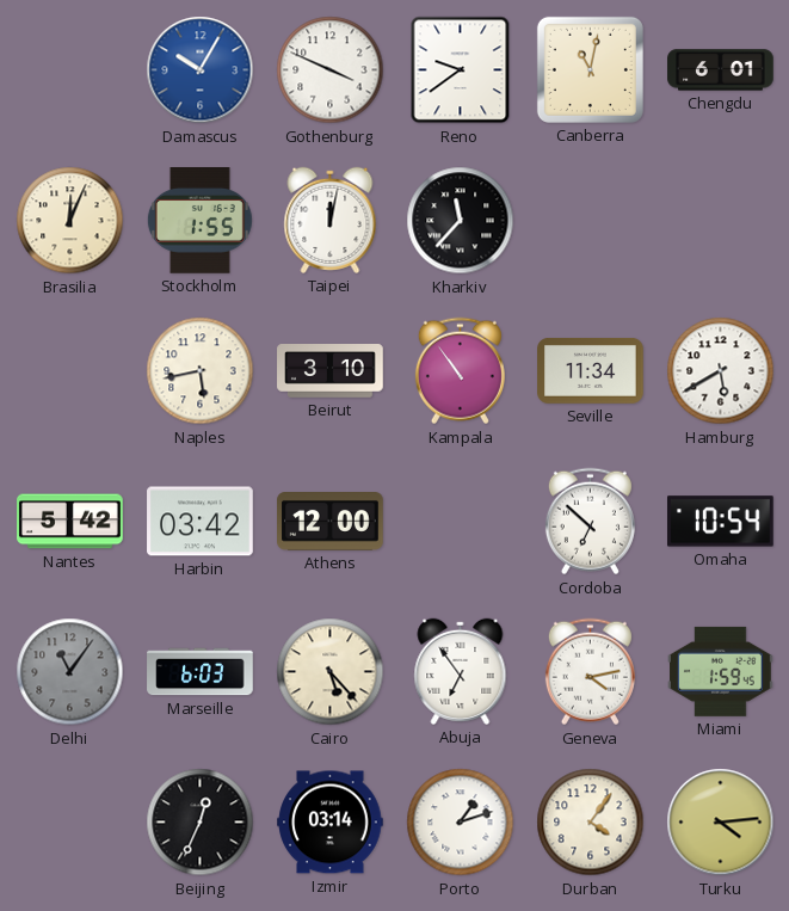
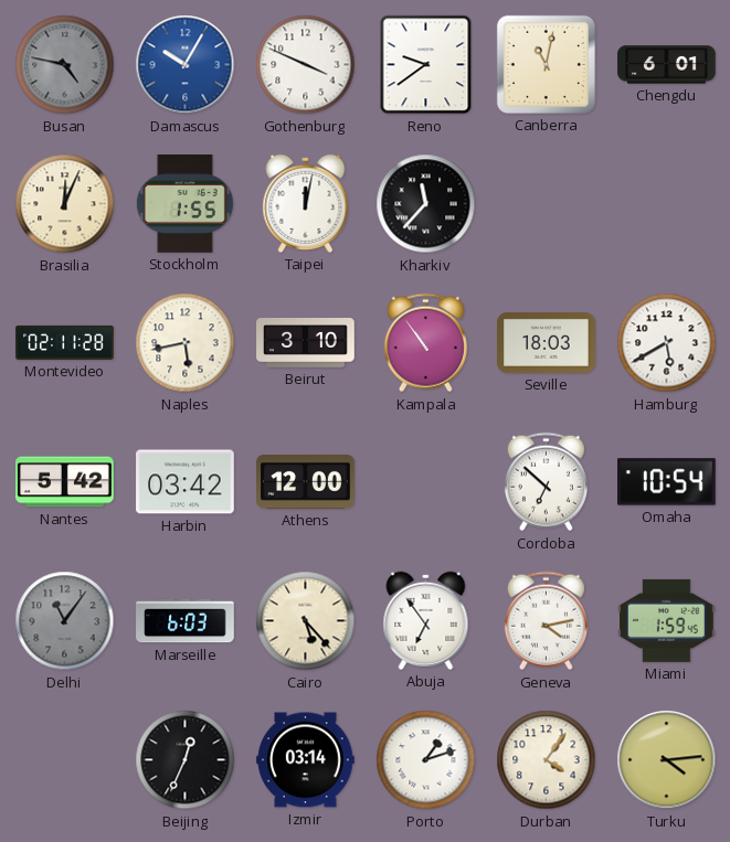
Busan: none -> 4:47 (65, 65)
Montevideo: none -> 02:11 (65, 342)
Seville: 11:34 -> 18:03 (547, 343)
